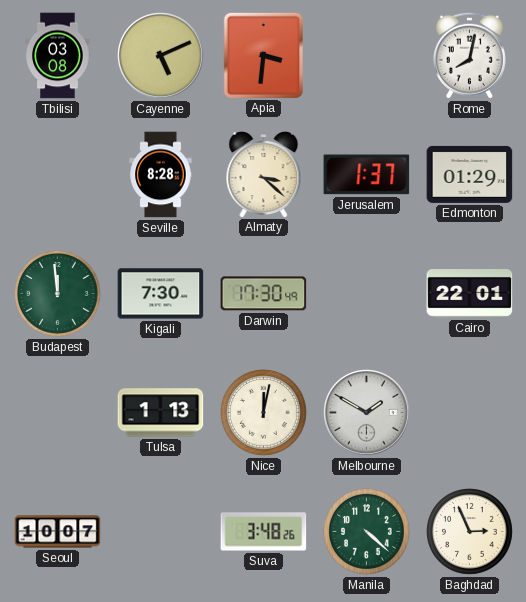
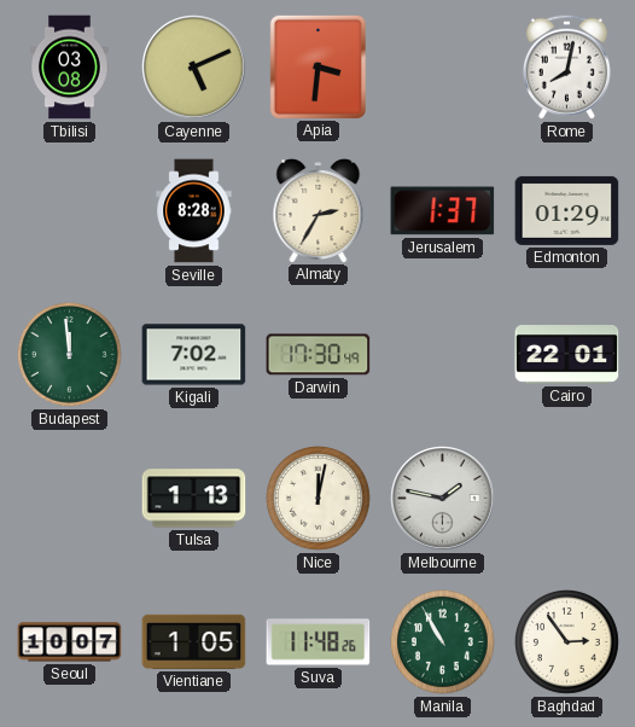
Almaty: 3:22 -> 2:35 (319, 211)
Kigali: 7:30 -> 7:02 (194, 355)
Melbourne: 1:50 -> 1:47 (443, 499)
Vientiane: none -> 1:05 (194, 641)
Suva: 3:48 -> 11:48 (319, 642)
Manila: 4:22 -> 10:55 (443, 642)
Baghdad: 2:56 -> 2:54 (567, 642)
